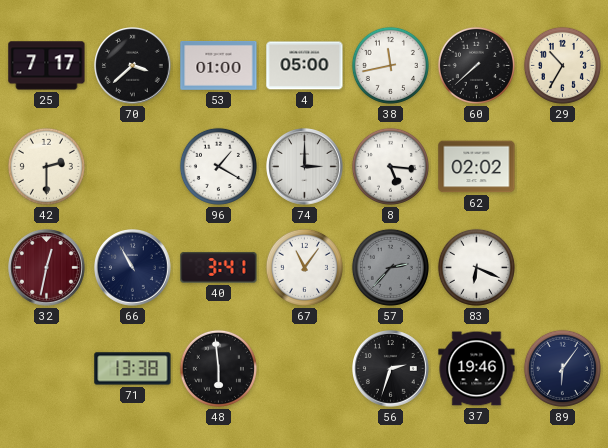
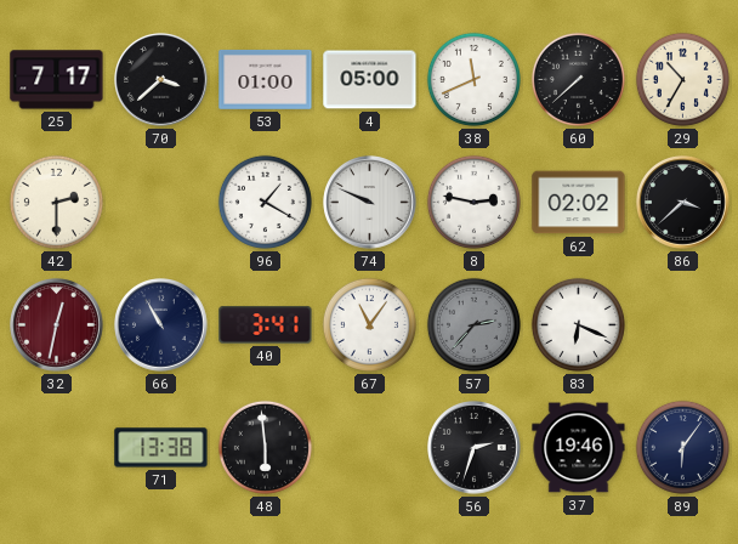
38: 11:43 -> 11:41 (473, 79)
74: 3:00 -> 9:49 (370, 203)
8: 5:16 -> 2:47 (473, 202)
86: none -> 3:38 (683, 203)
